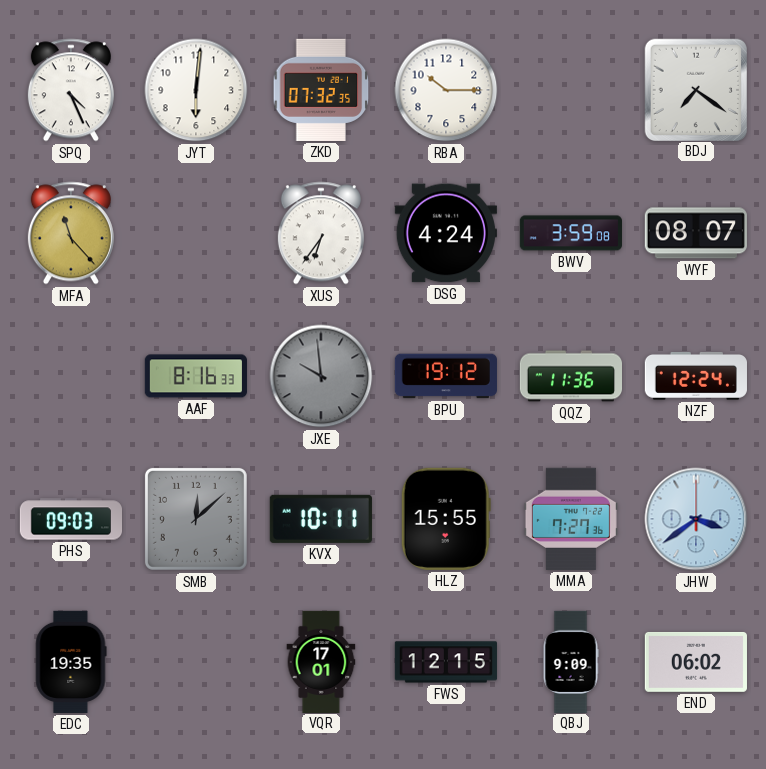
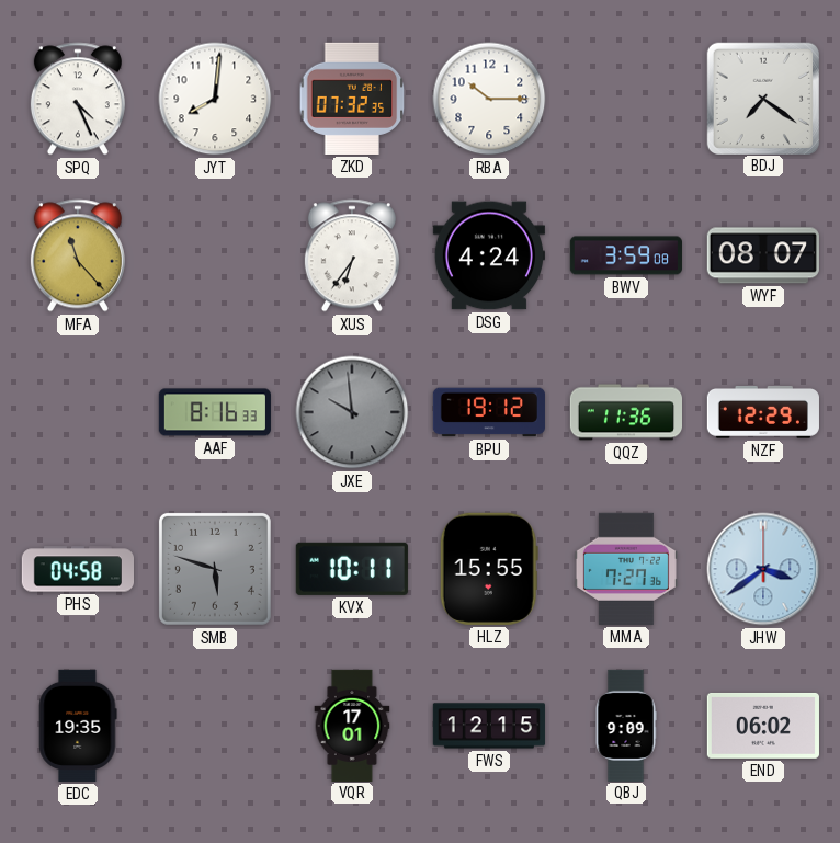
JYT: 6:01 -> 8:01 (215, 99)
NZF: 12:24 -> 12:29 (763, 412)
PHS: 09:03 -> 04:58 (77, 569)
SMB: 12:08 -> 5:48 (215, 569)
